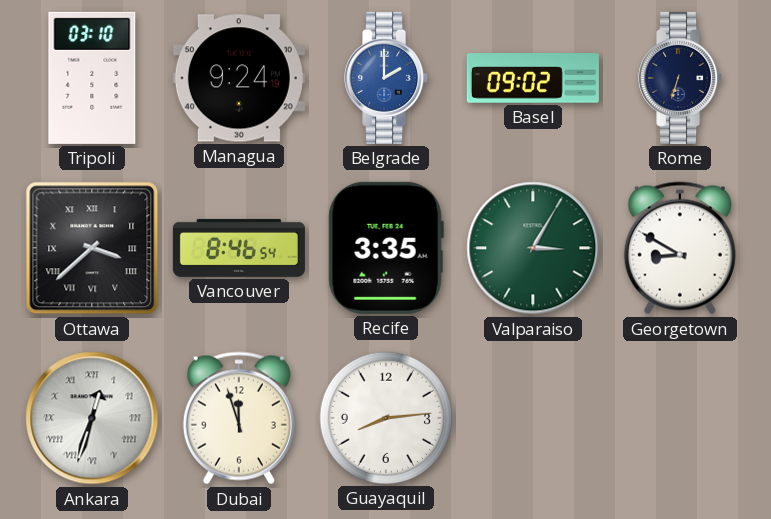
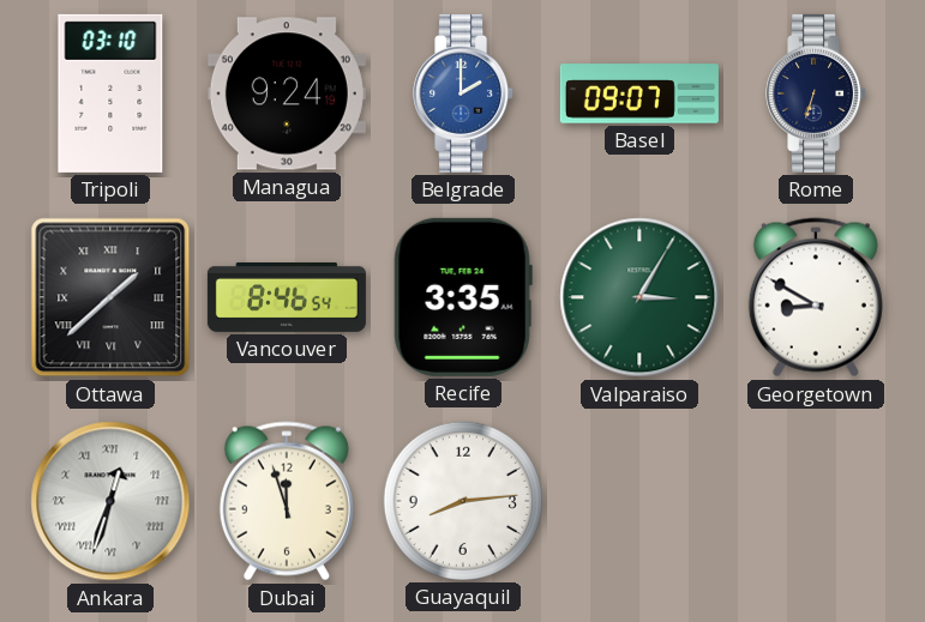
Basel: 09:02 -> 09:07 (639, 93)
Ottawa: 3:38 -> 1:38 (110, 297)
